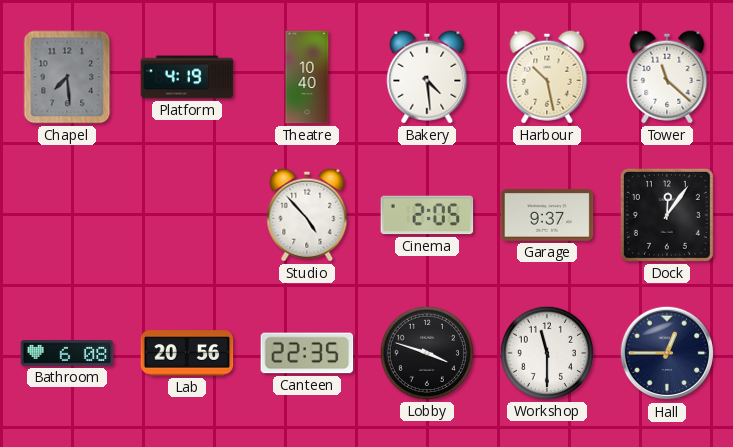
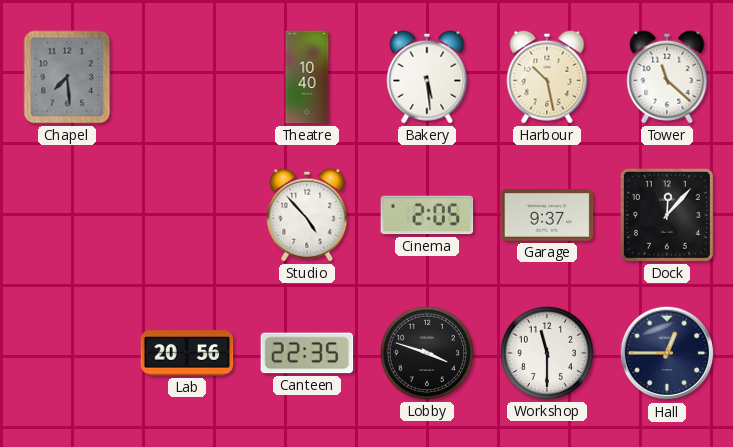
Platform: 4:19 -> none (187, 77)
Bakery: 4:29 -> 5:29 (427, 77)
Dock: 12:06 -> 12:07 (667, 215)
Bathroom: 6:08 -> none (67, 353)
